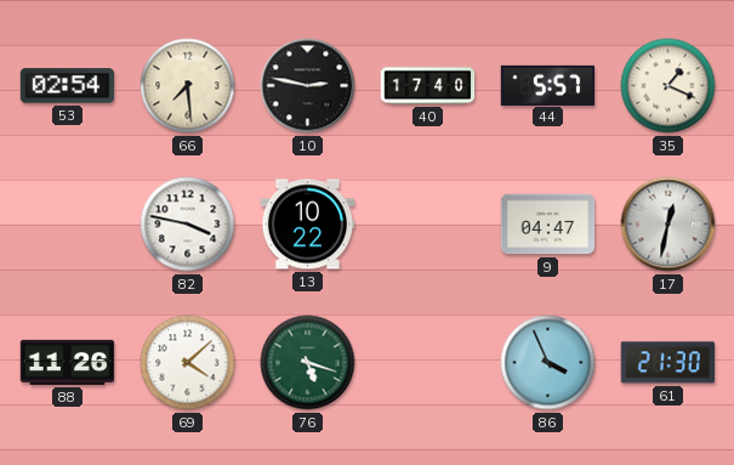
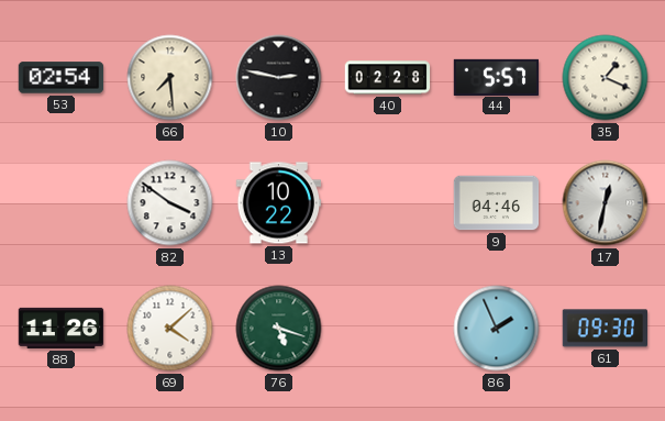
40: 17:40 -> 02:28 (388, 78)
82: 3:47 -> 3:51 (170, 203)
9: 04:47 -> 04:46 (497, 203)
86: 3:56 -> 1:56 (497, 329)
61: 21:30 -> 09:30 (605, 329)
